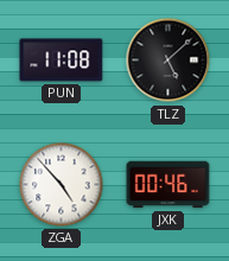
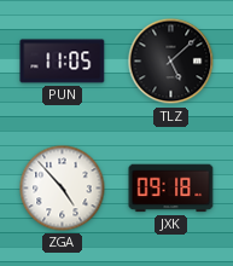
PUN: 11:08 -> 11:05 (63, 62)
JXK: 00:46 -> 09:18 (171, 189)
